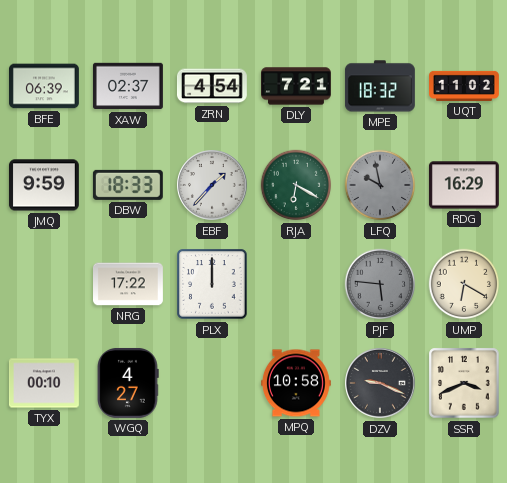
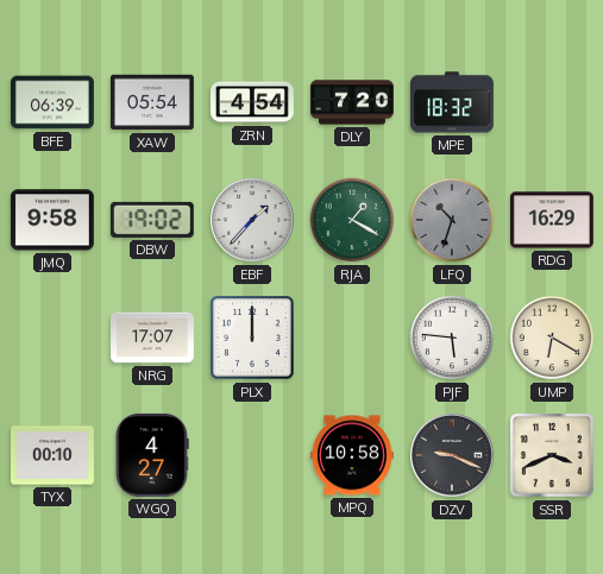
XAW: 02:37 -> 05:54 (152, 102)
DLY: 7:21 -> 7:20 (353, 102)
UQT: 11:02 -> none (465, 86)
JMQ: 9:59 -> 9:58 (52, 220)
DBW: 18:33 -> 19:02 (152, 220)
RJA: 6:20 -> 1:20 (352, 220)
LFQ: 9:58 -> 10:33 (452, 220)
NRG: 17:22 -> 17:07 (153, 338)
PJF dial: grey -> white (452, 338)
